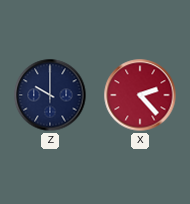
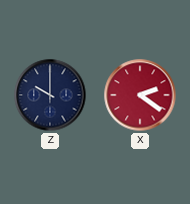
X: 2:23 -> 2:21 (140, 95)
